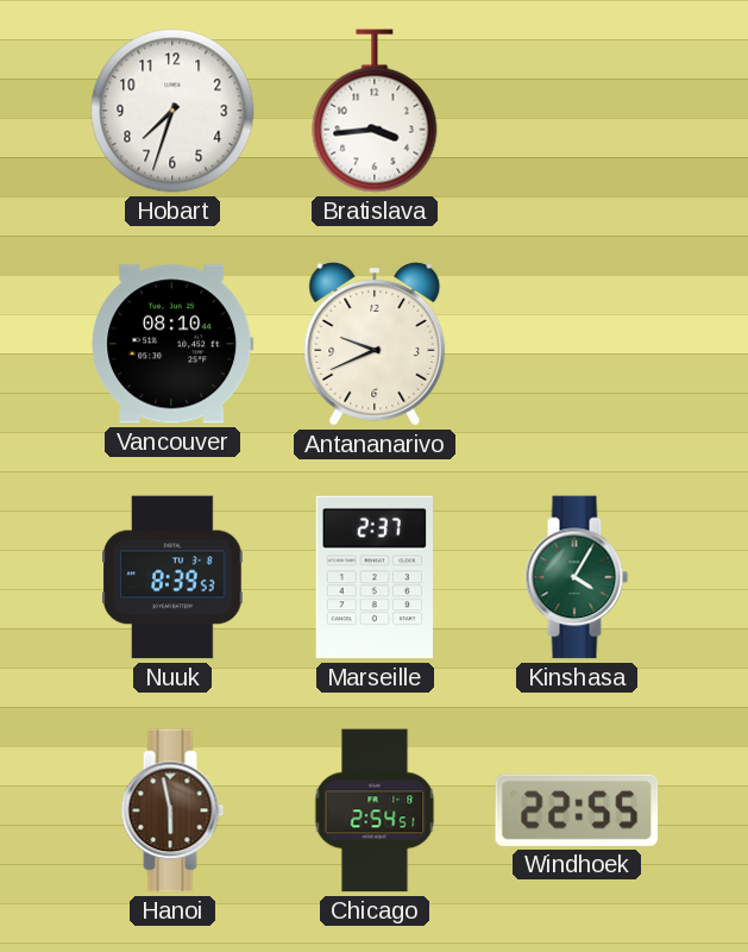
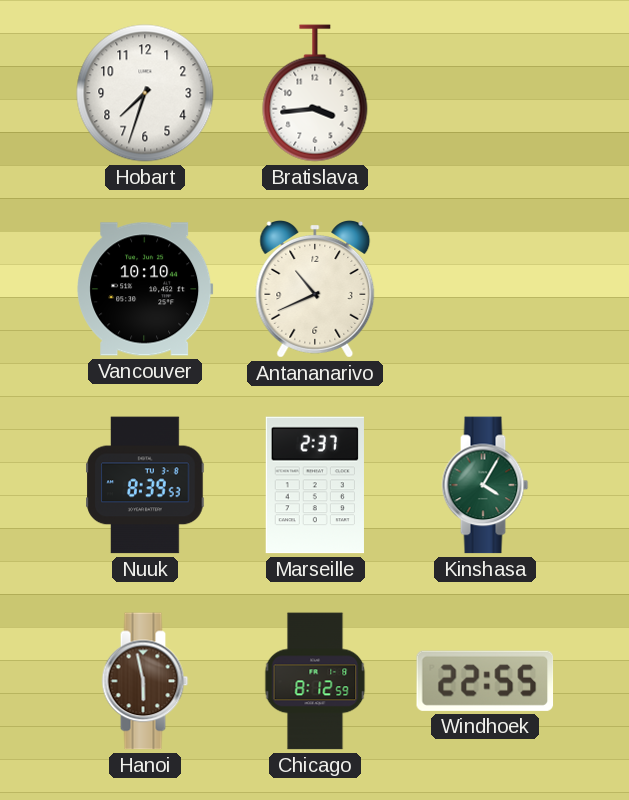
Vancouver: 08:10 -> 10:10 (145, 289)
Antananarivo: 9:41 -> 10:41 (315, 290)
Chicago: 2:54 -> 8:12 (315, 681)
